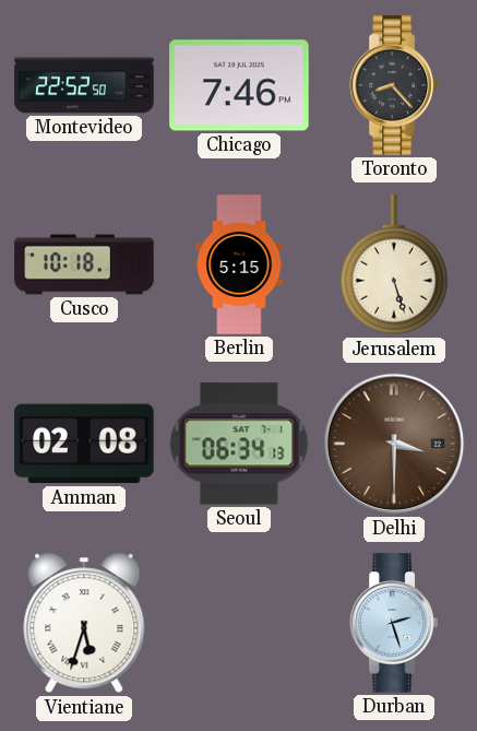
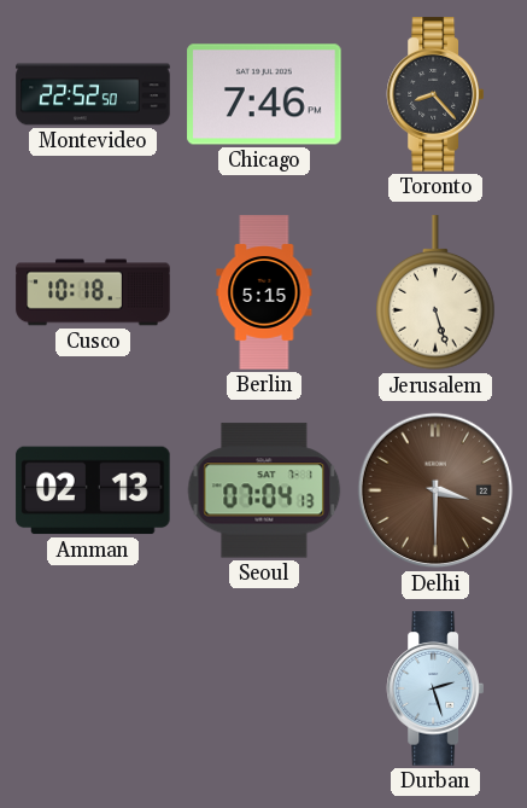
Amman: 02:08 -> 02:13 (93, 490)
Seoul: 06:34 -> 07:04 (264, 490)
Vientiane: 5:33 -> none (84, 623)
